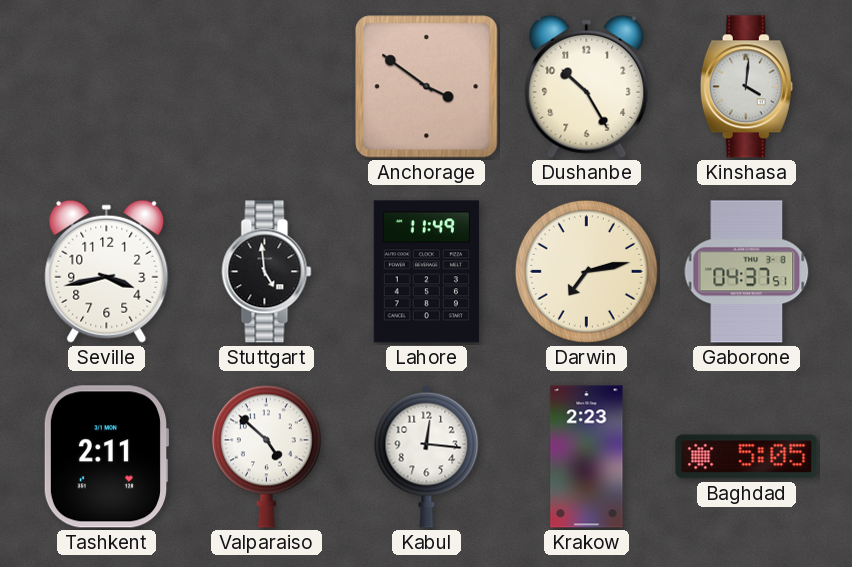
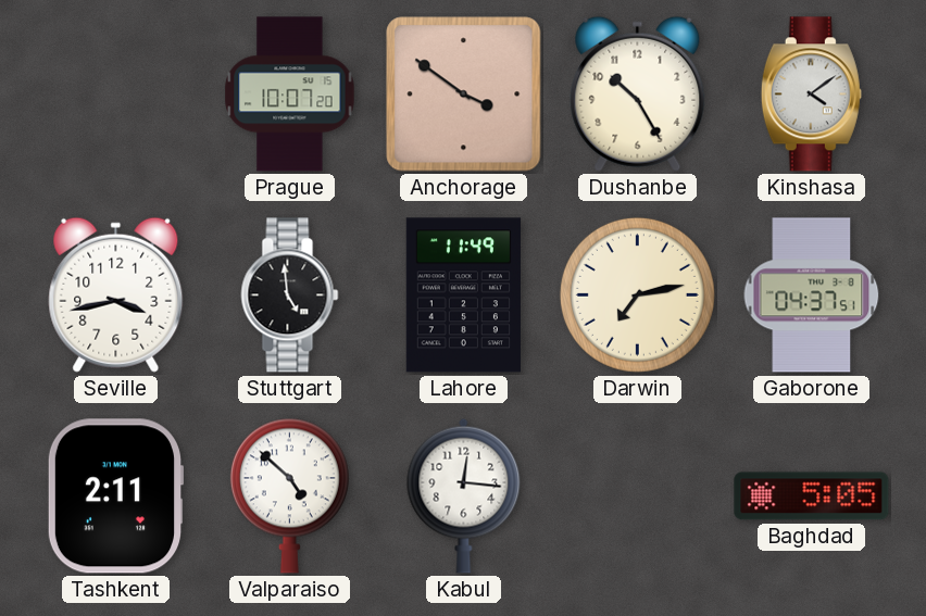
Prague: none -> 10:07 (290, 95)
Kinshasa: 4:01 -> 4:09 (811, 95)
Krakow: 2:23 -> none (587, 457)
